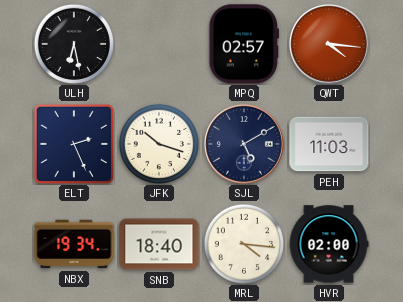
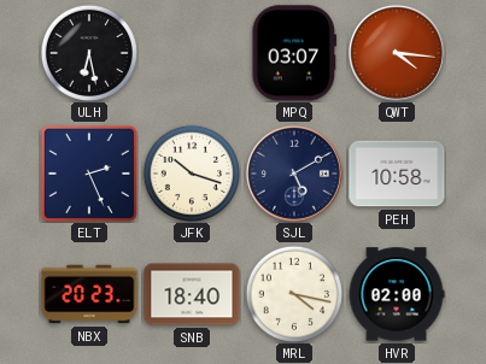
MPQ: 02:57 -> 03:07 (294, 53)
PEH: 11:03 -> 10:58 (397, 174)
NBX: 19:34 -> 20:23 (89, 294)
MRL: 4:16 -> 4:17 (293, 293)
